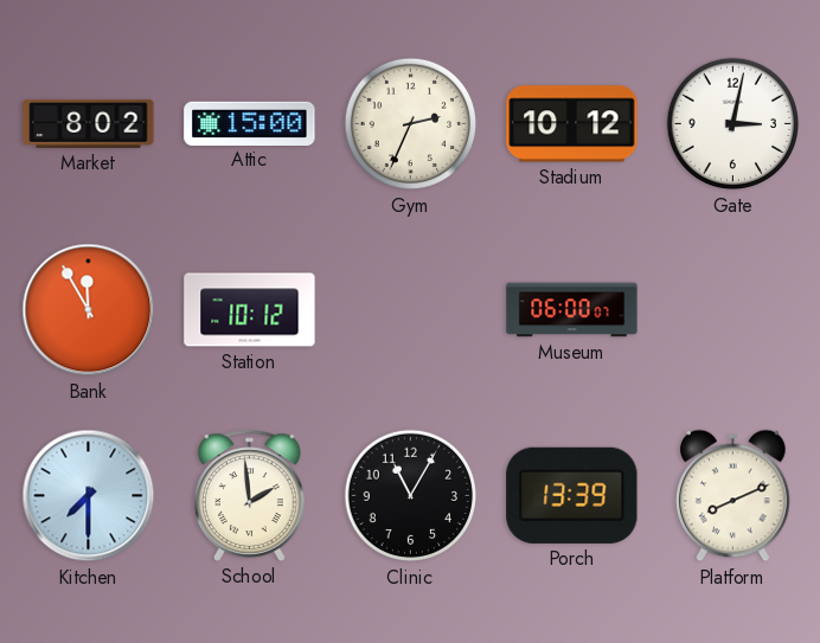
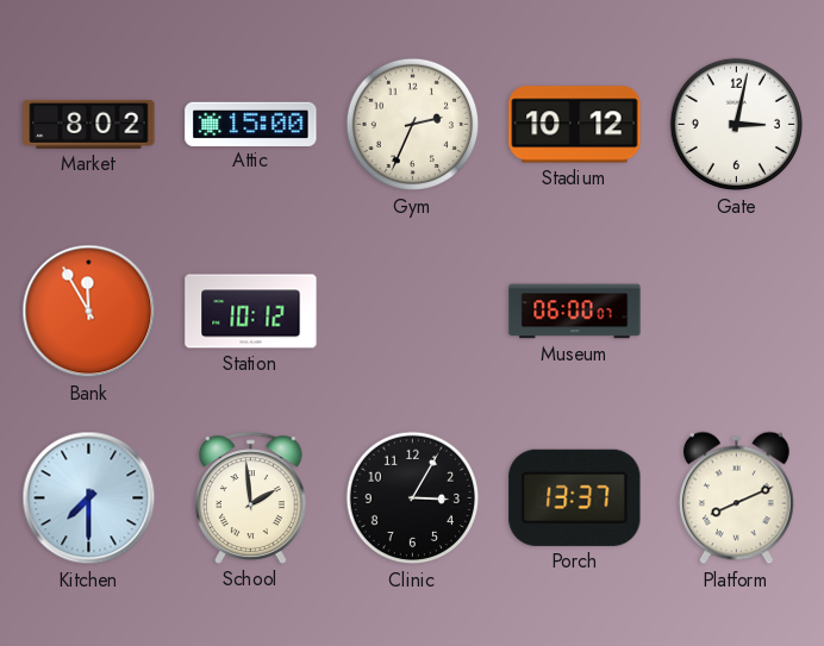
Clinic: 11:05 -> 3:05 (413, 498)
Porch: 13:39 -> 13:37 (575, 497)
